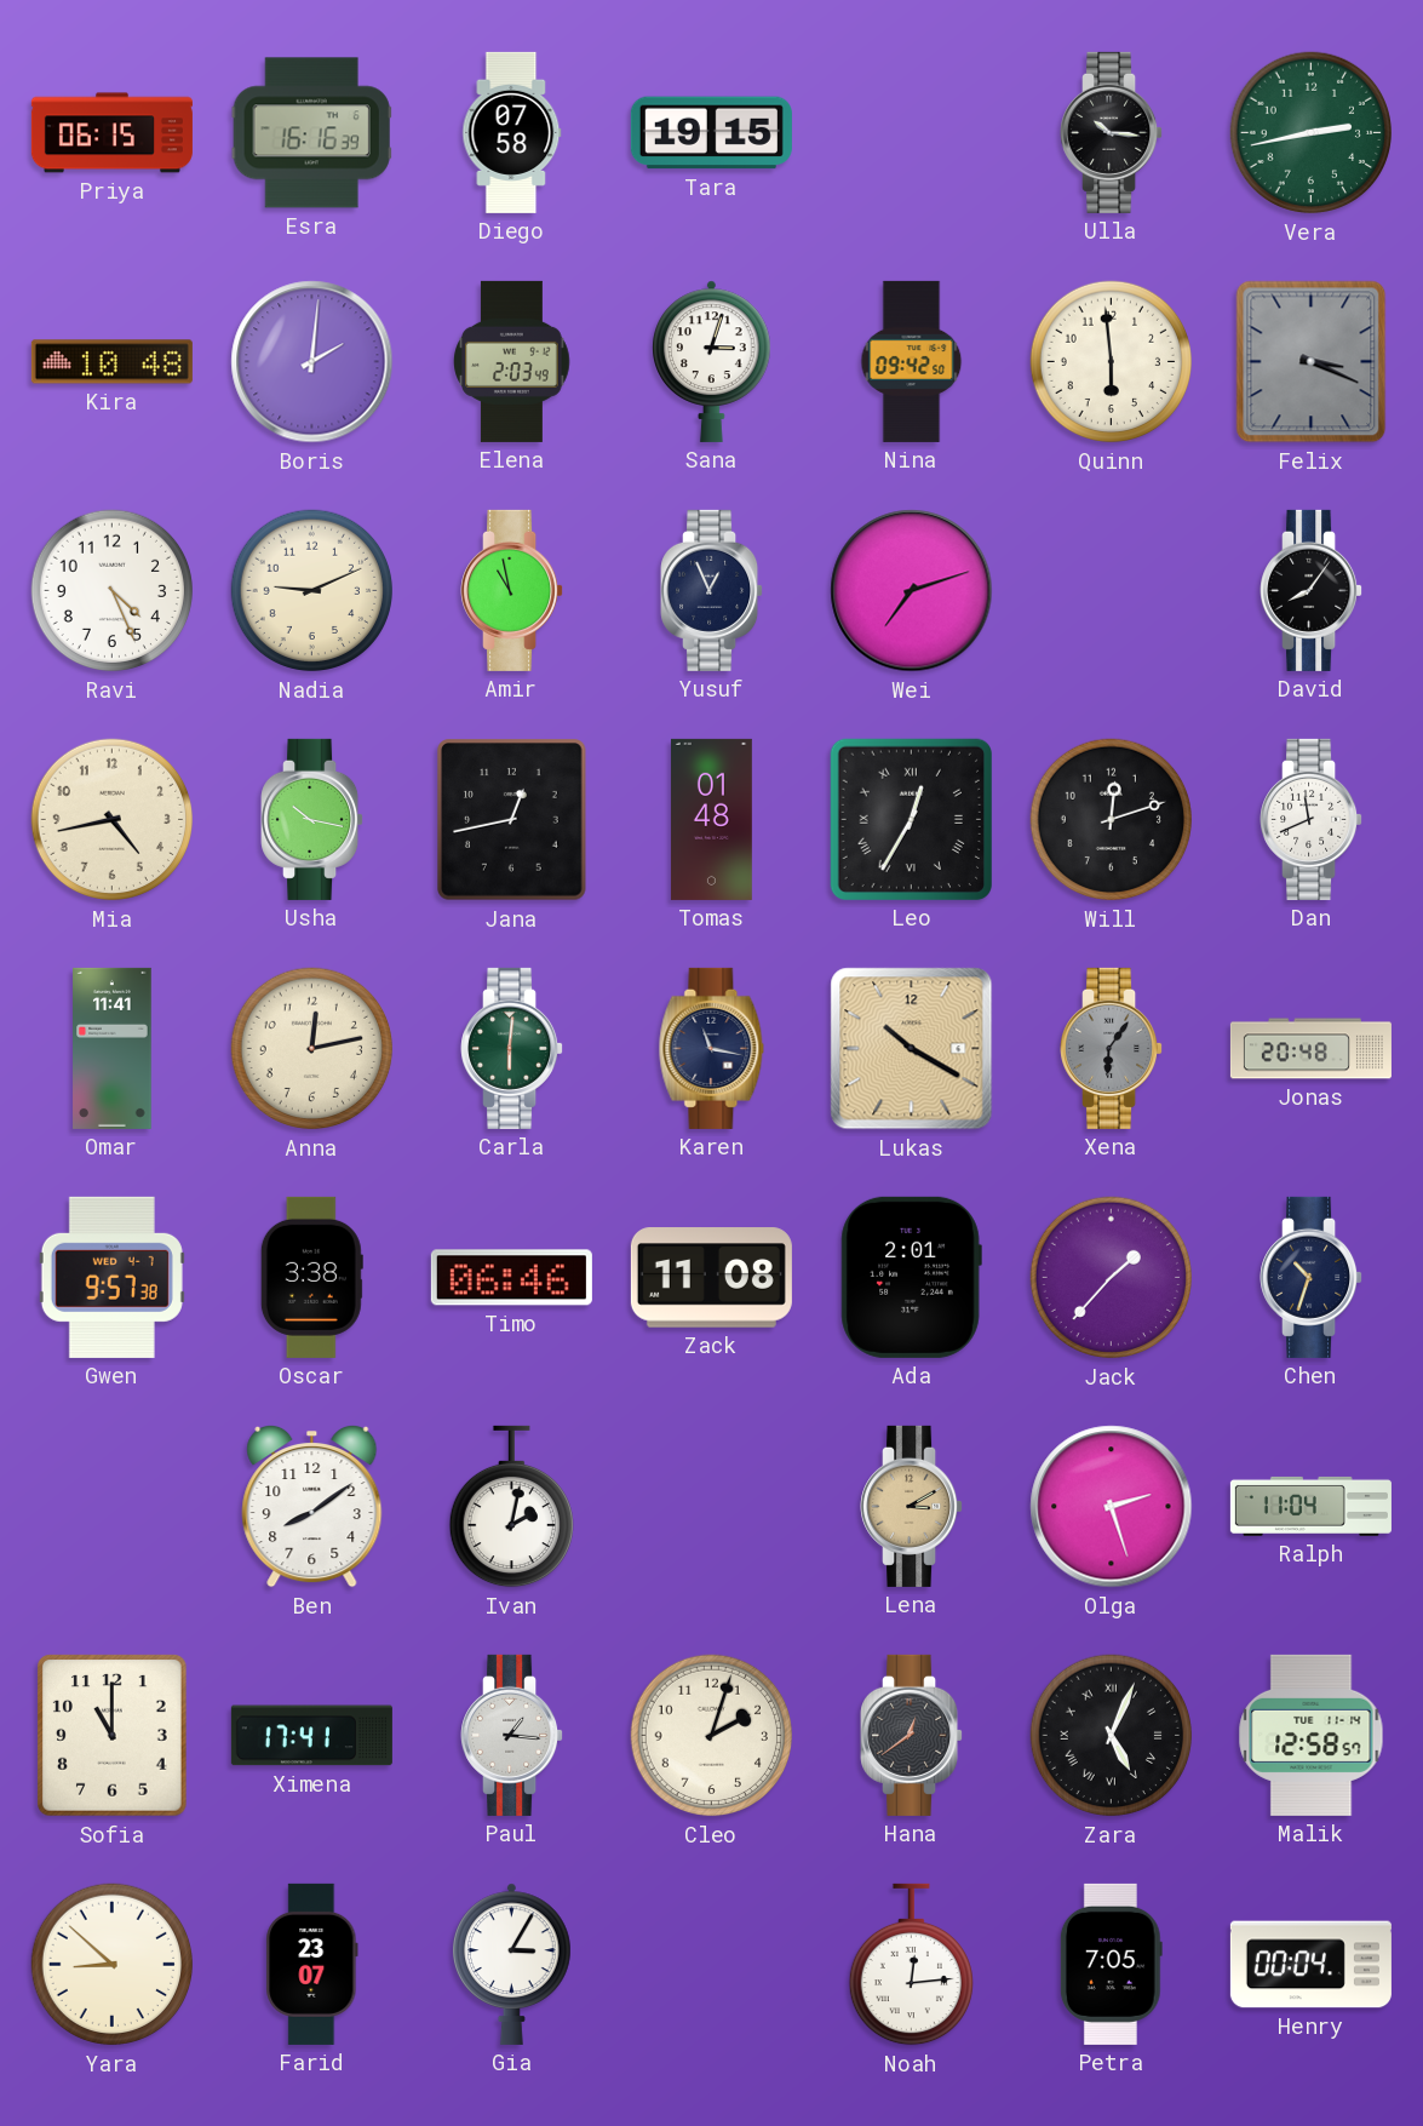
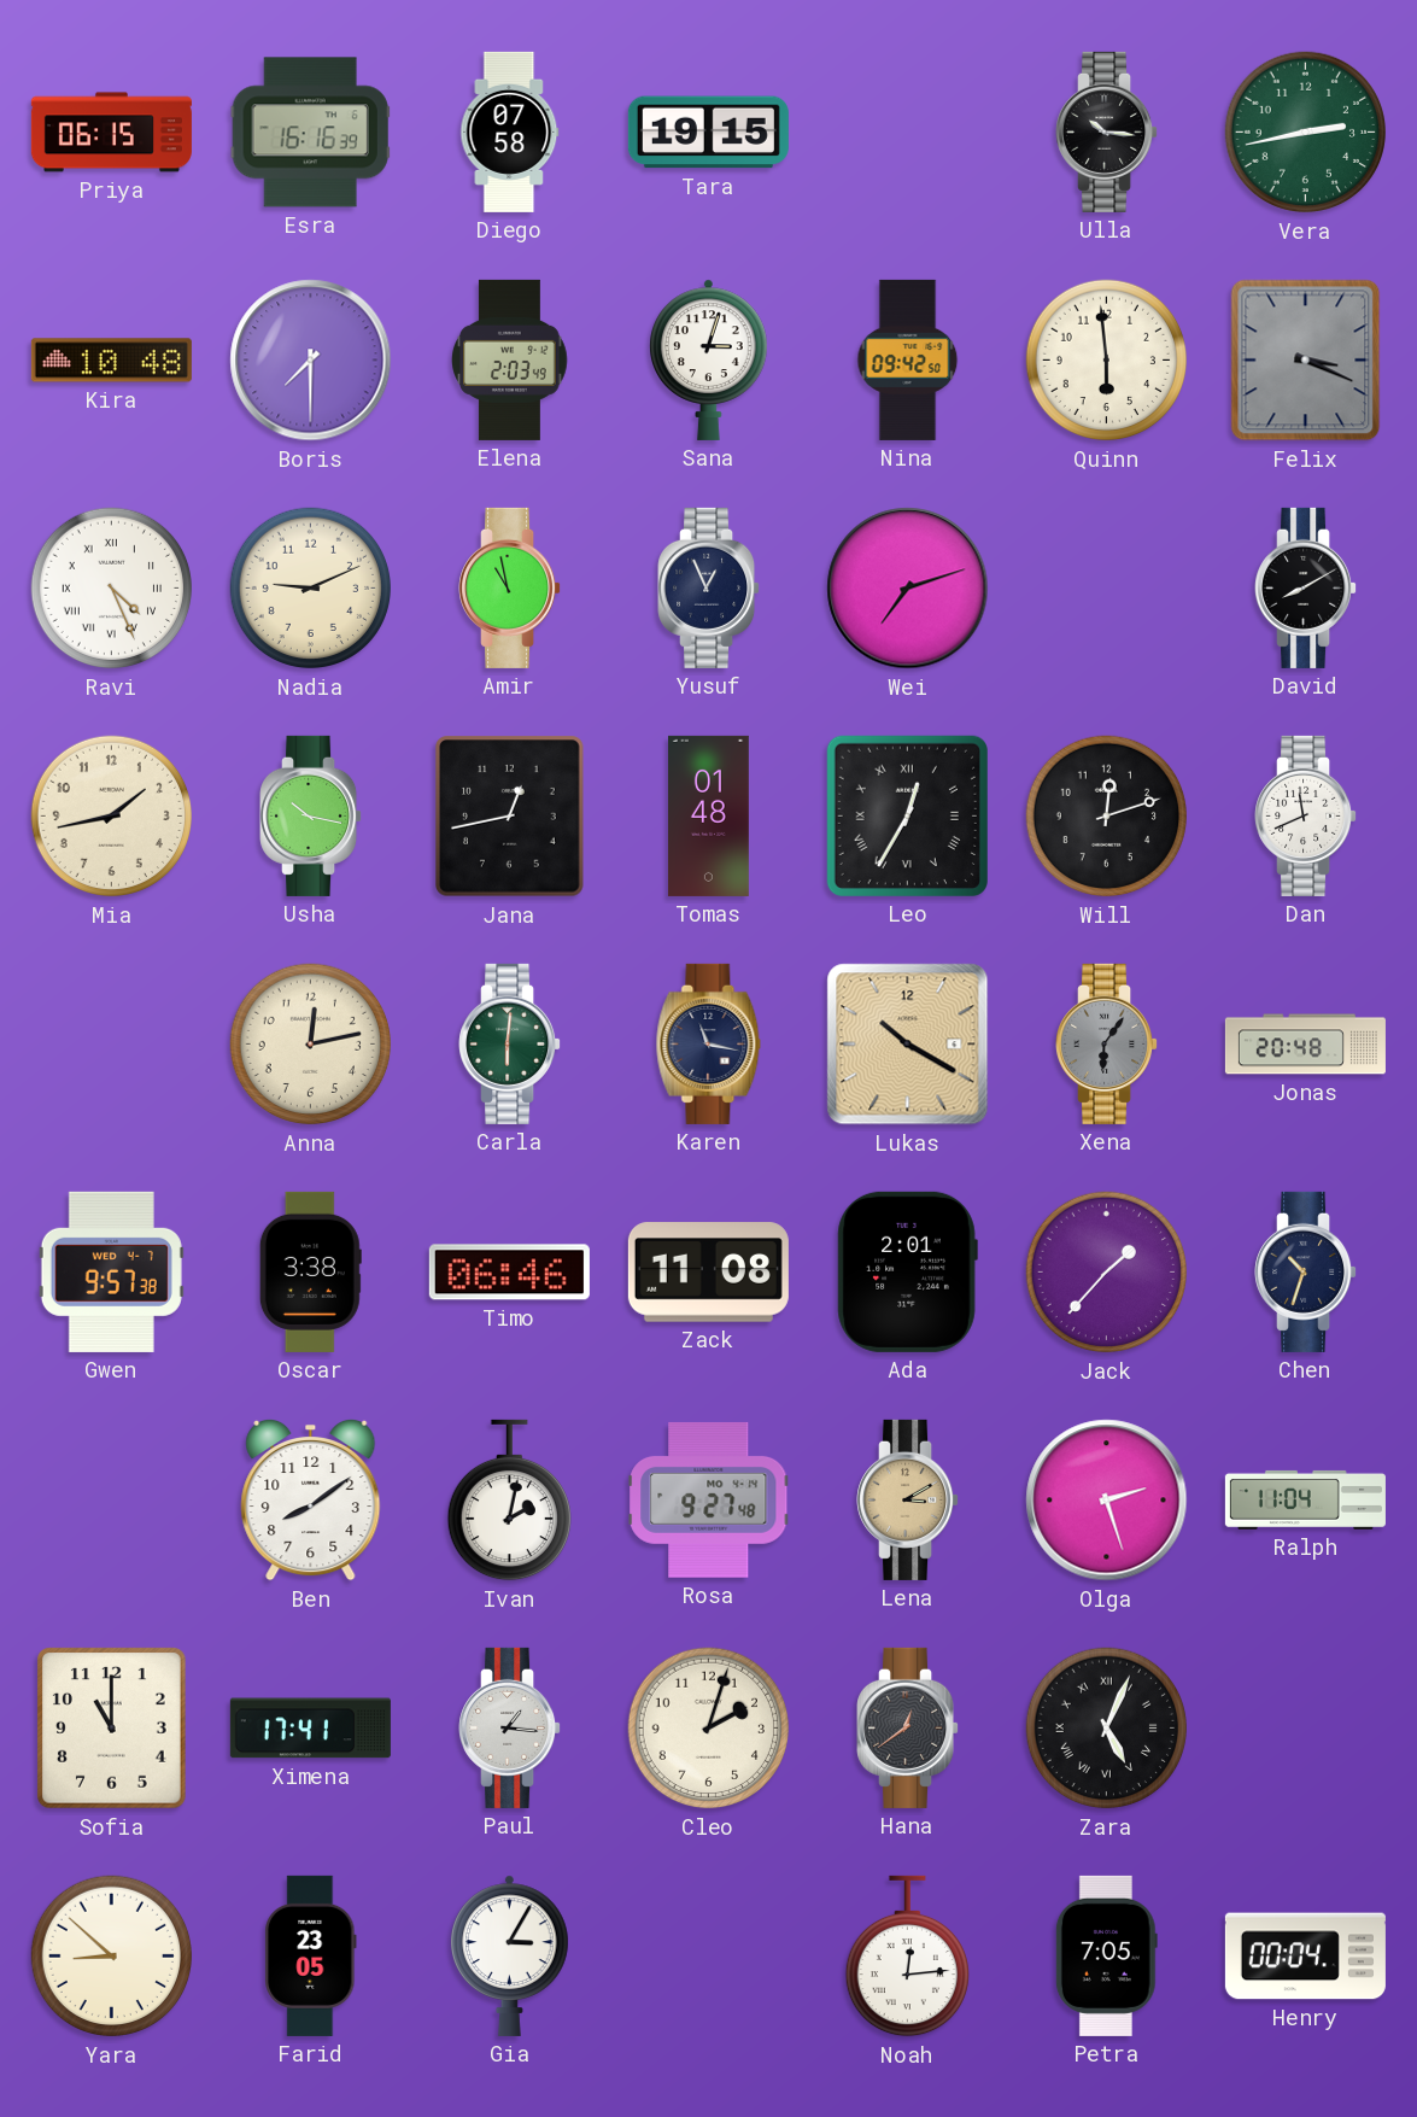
Boris: 2:01 -> 7:30 (311, 361)
Ravi numerals: Arabic -> Roman (112, 589)
David: 8:06 -> 8:10 (1306, 587)
Mia: 4:43 -> 1:43 (112, 817)
Omar: 11:41 -> none (113, 1048)
Rosa: none -> 9:27 (709, 1499)
Malik: 12:58 -> none (1312, 1735)
Farid: 23:07 -> 23:05 (311, 1955)
